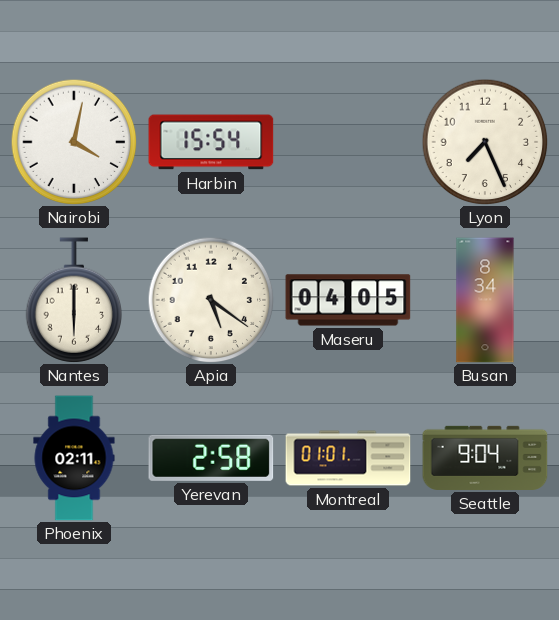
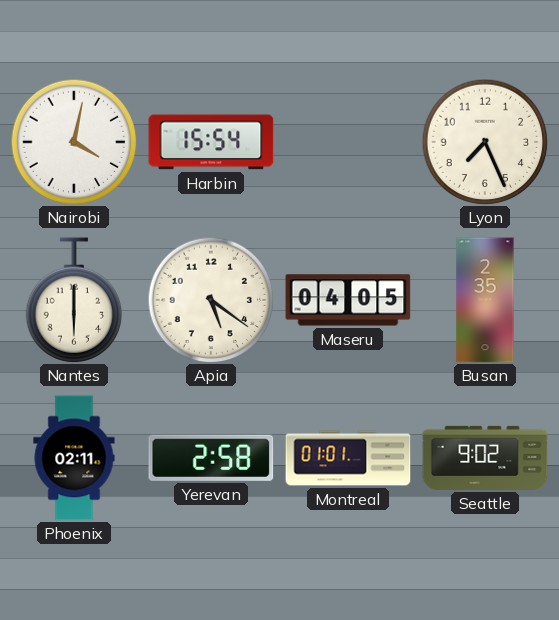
Busan: 8:34 -> 2:35 (485, 300)
Seattle: 9:04 -> 9:02 (485, 458)
